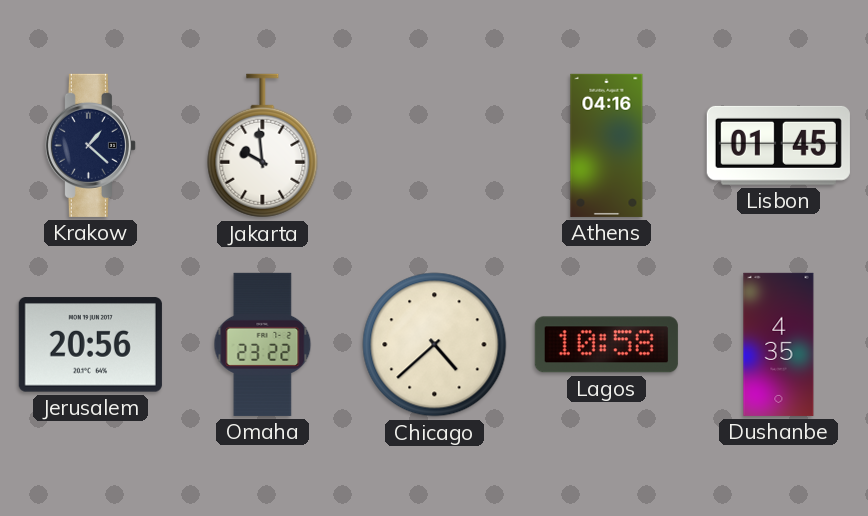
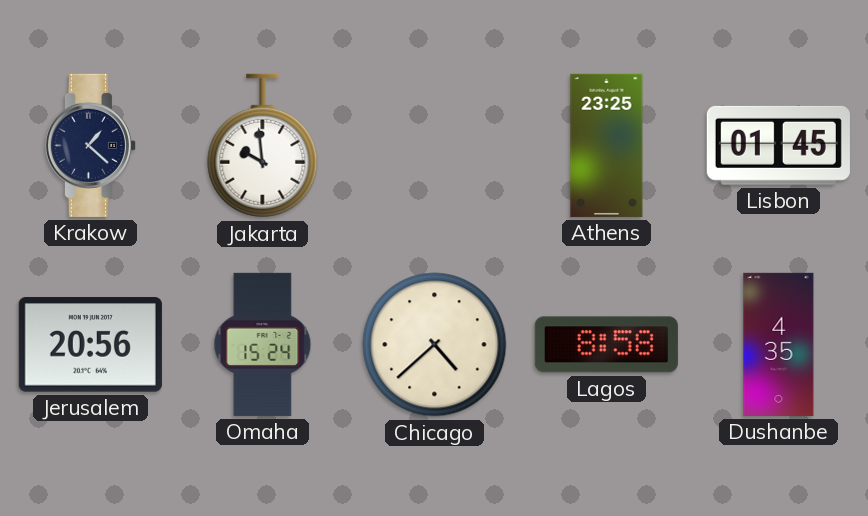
Athens: 04:16 -> 23:25 (607, 145)
Omaha: 23:22 -> 15:24 (263, 344)
Lagos: 10:58 -> 8:58 (606, 345)
